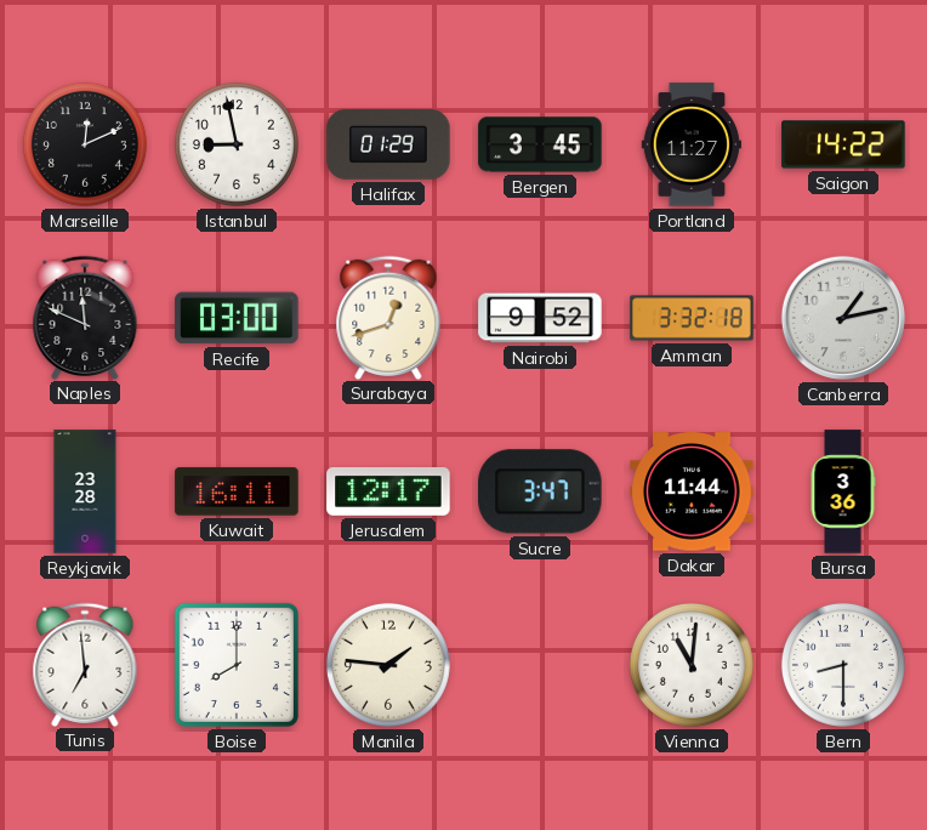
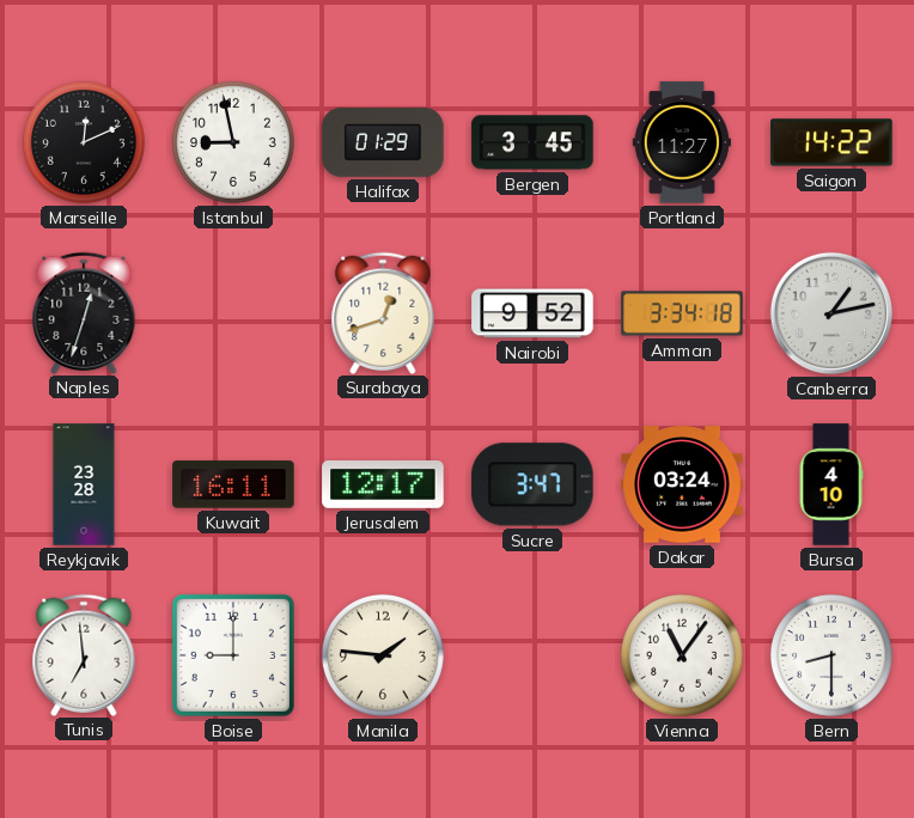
Naples: 11:49 -> 12:33 (84, 312)
Recife: 03:00 -> none (237, 318)
Amman: 3:32 -> 3:34 (682, 313)
Dakar: 11:44 -> 03:24 (682, 484)
Bursa: 3:36 -> 4:10 (831, 484)
Boise: 8:00 -> 9:00 (233, 655)
Vienna: 11:01 -> 11:06 (682, 655)
